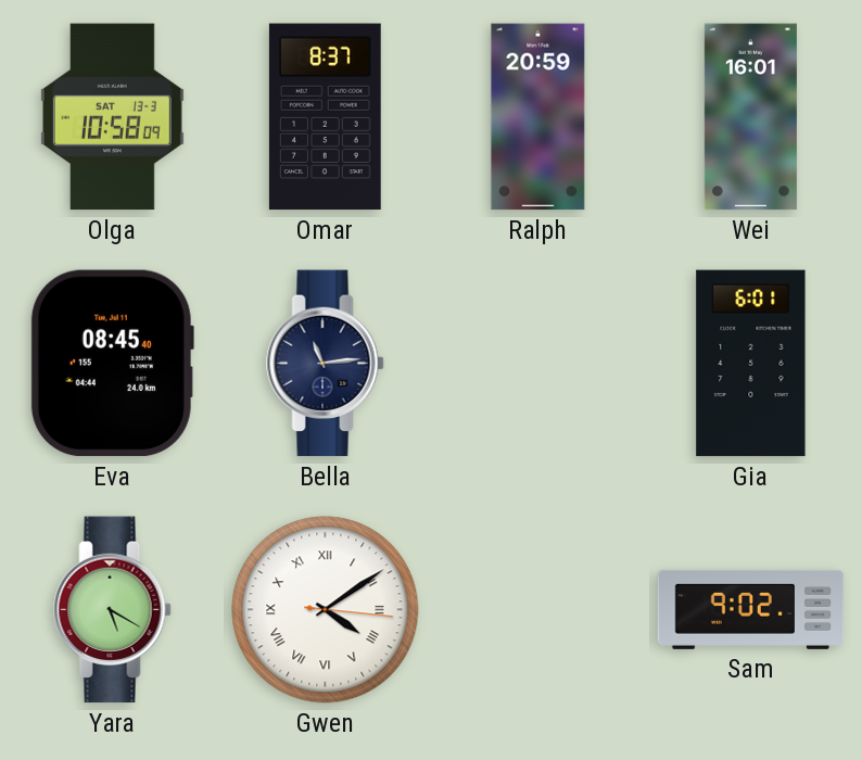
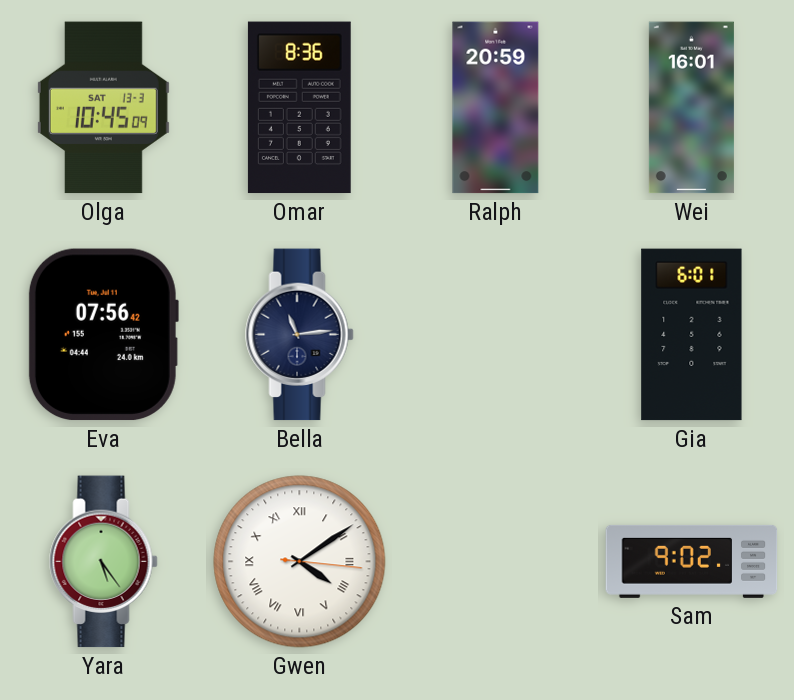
Olga: 10:58 -> 10:45 (103, 108)
Omar: 8:37 -> 8:36 (299, 108)
Eva: 08:45 -> 07:56 (103, 335)
Yara: 5:20 -> 5:24 (104, 562)
